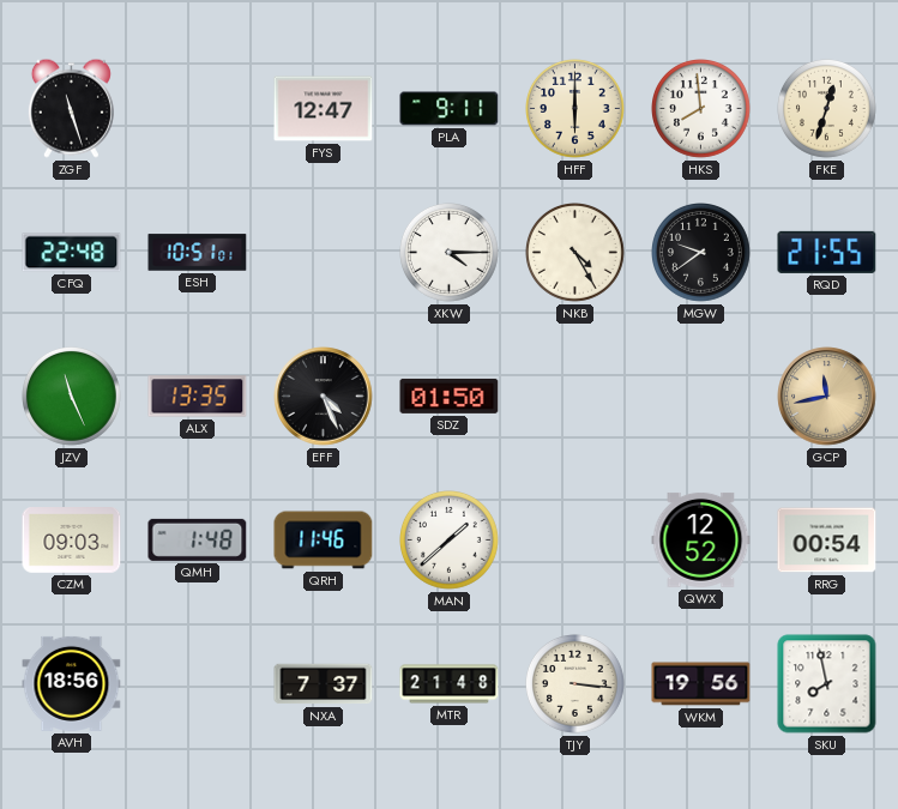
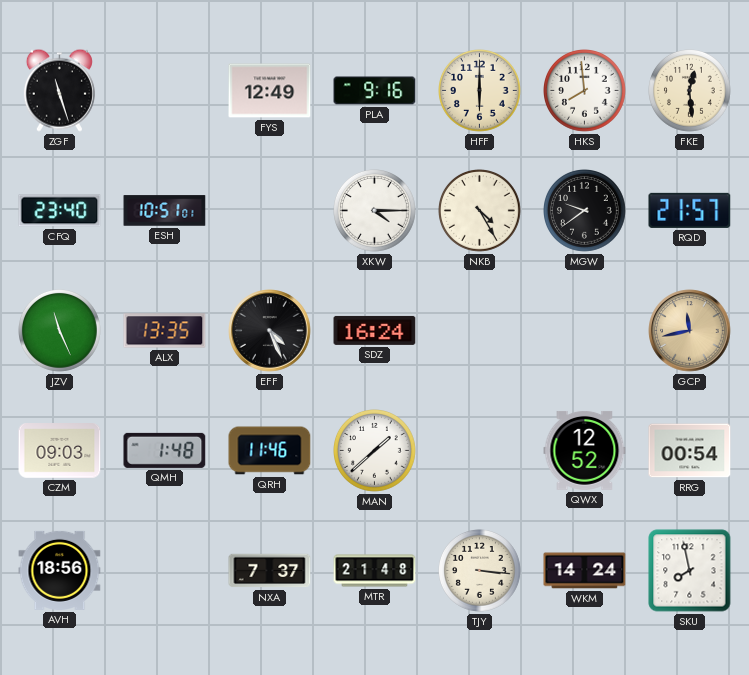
FYS: 12:47 -> 12:49 (270, 91)
PLA: 9:11 -> 9:16 (375, 91)
FKE: 12:33 -> 12:29 (690, 91)
CFQ: 22:48 -> 23:40 (60, 211)
RQD: 21:55 -> 21:57 (690, 210)
SDZ: 01:50 -> 16:24 (375, 330)
WKM: 19:56 -> 14:24 (585, 571)
